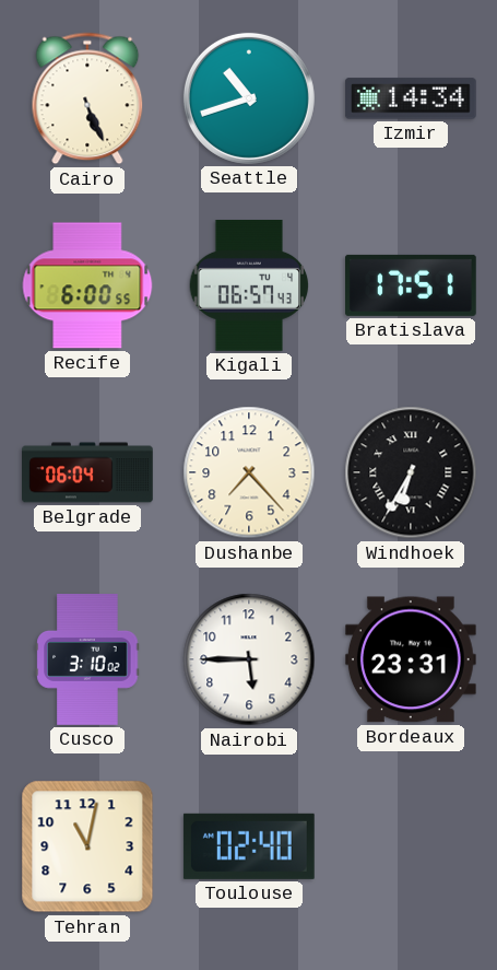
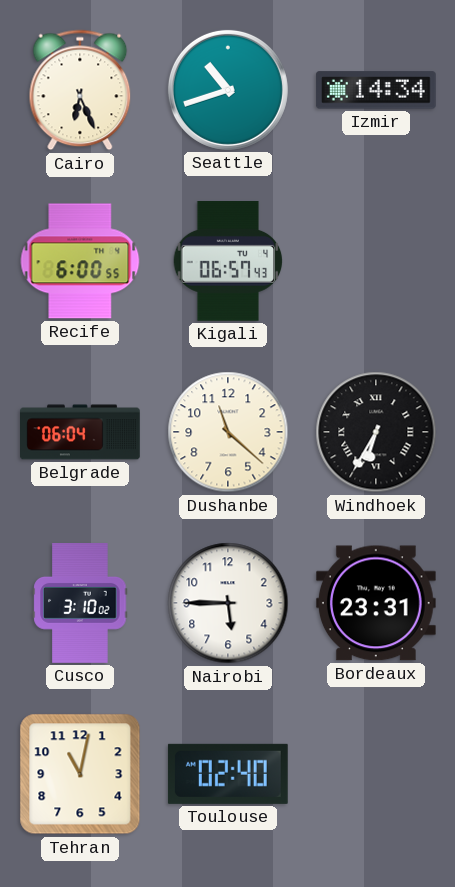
Cairo: 5:26 -> 6:26 (80, 90)
Bratislava: 17:51 -> none (412, 285)
Dushanbe: 7:23 -> 11:22 (228, 432)
